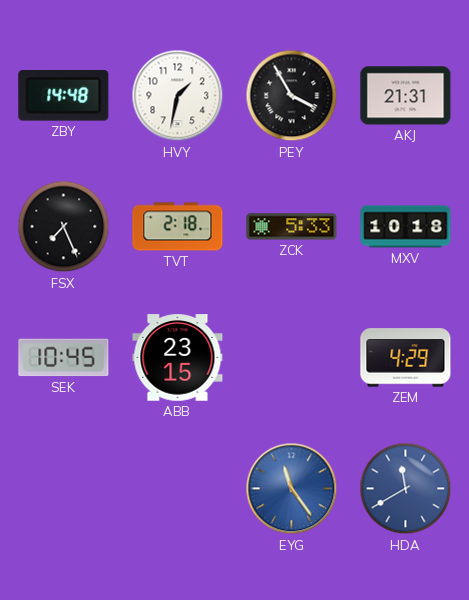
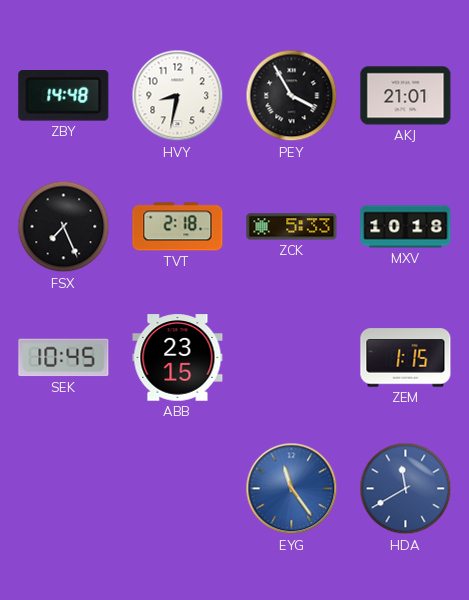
HVY: 1:32 -> 8:32 (178, 96)
AKJ: 21:31 -> 21:01 (406, 96)
ZEM: 4:29 -> 1:15 (406, 358)
